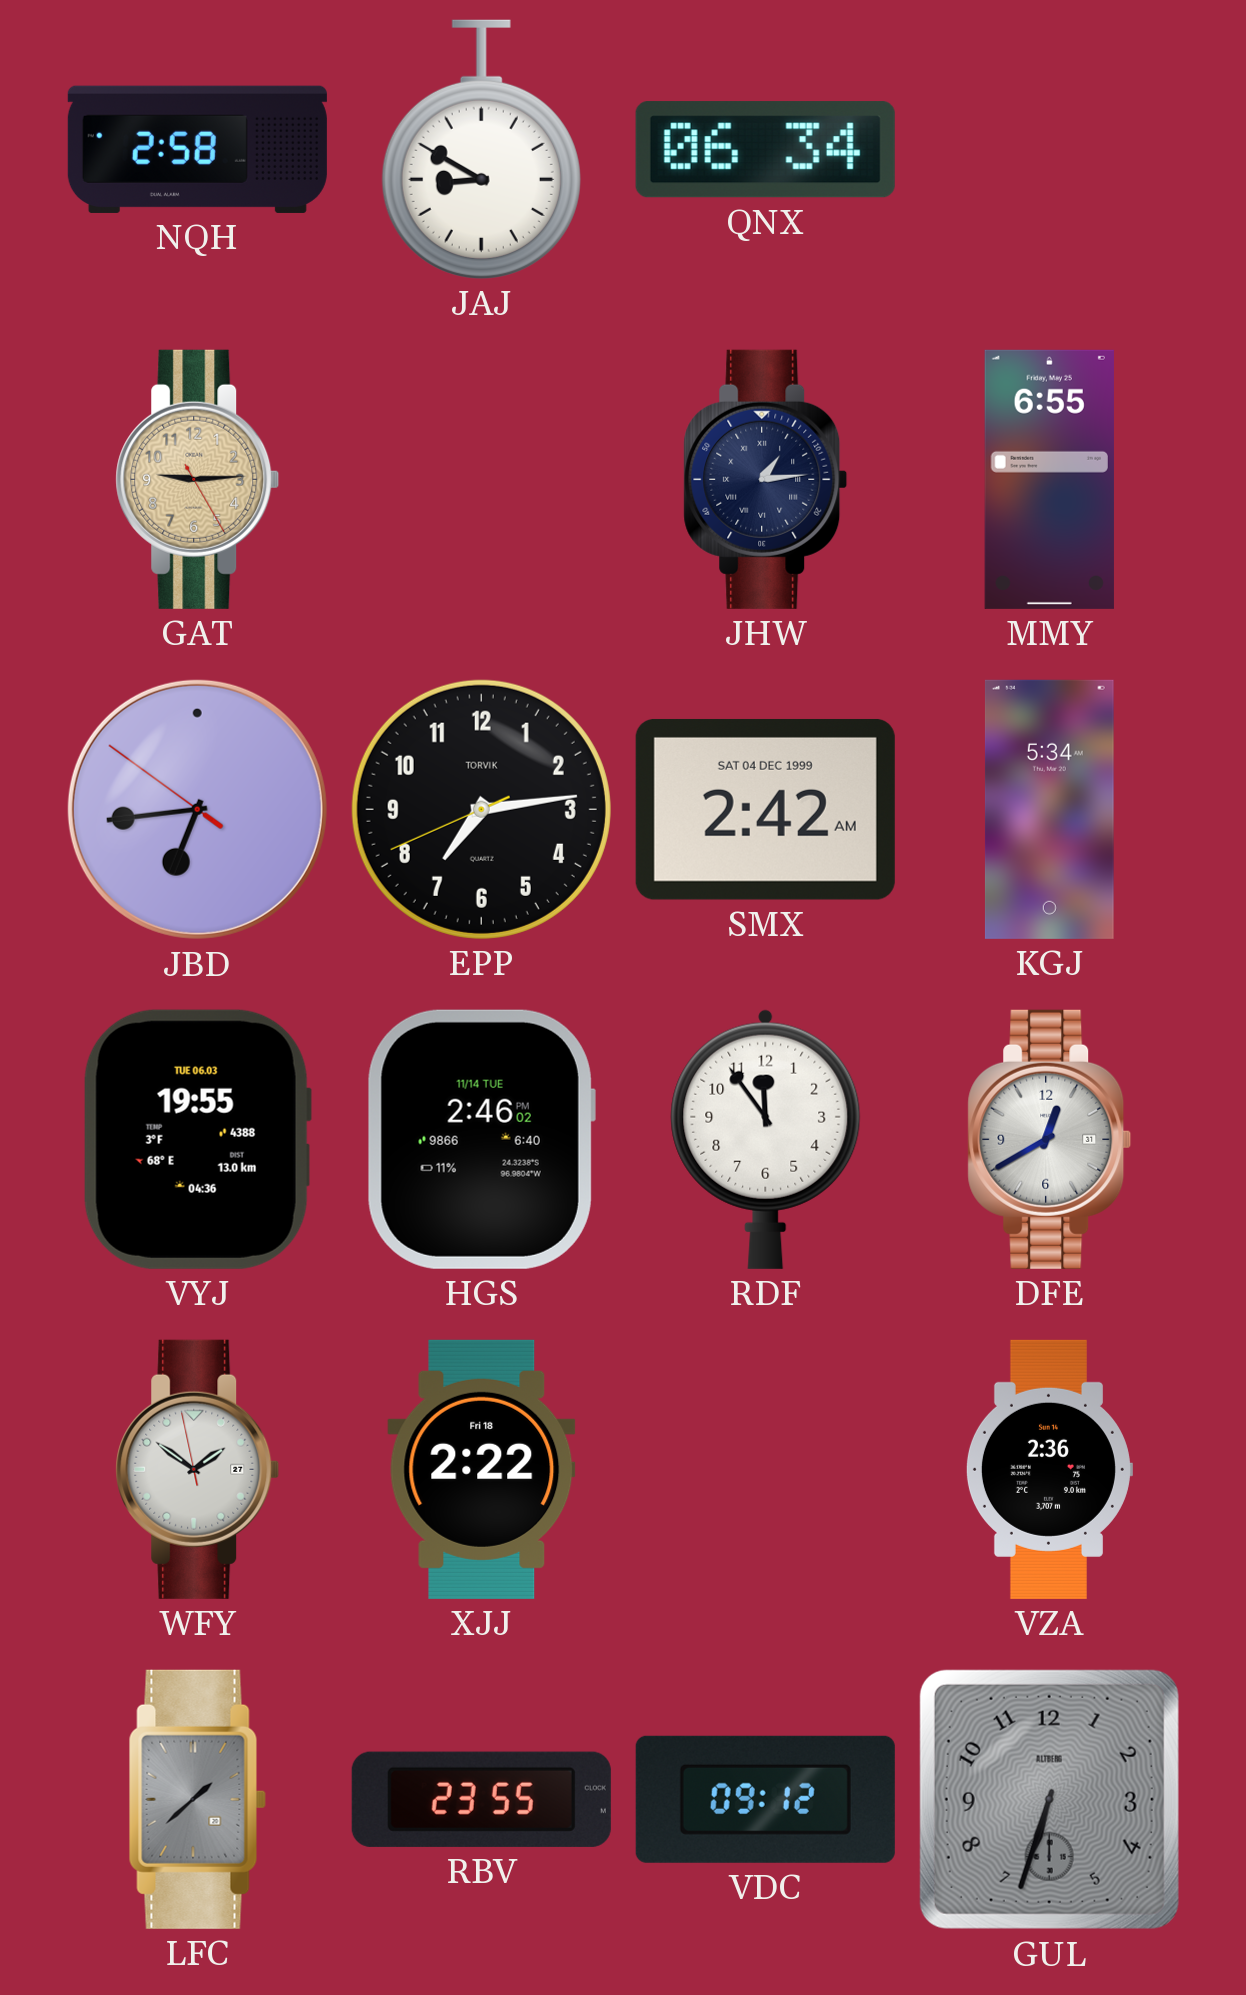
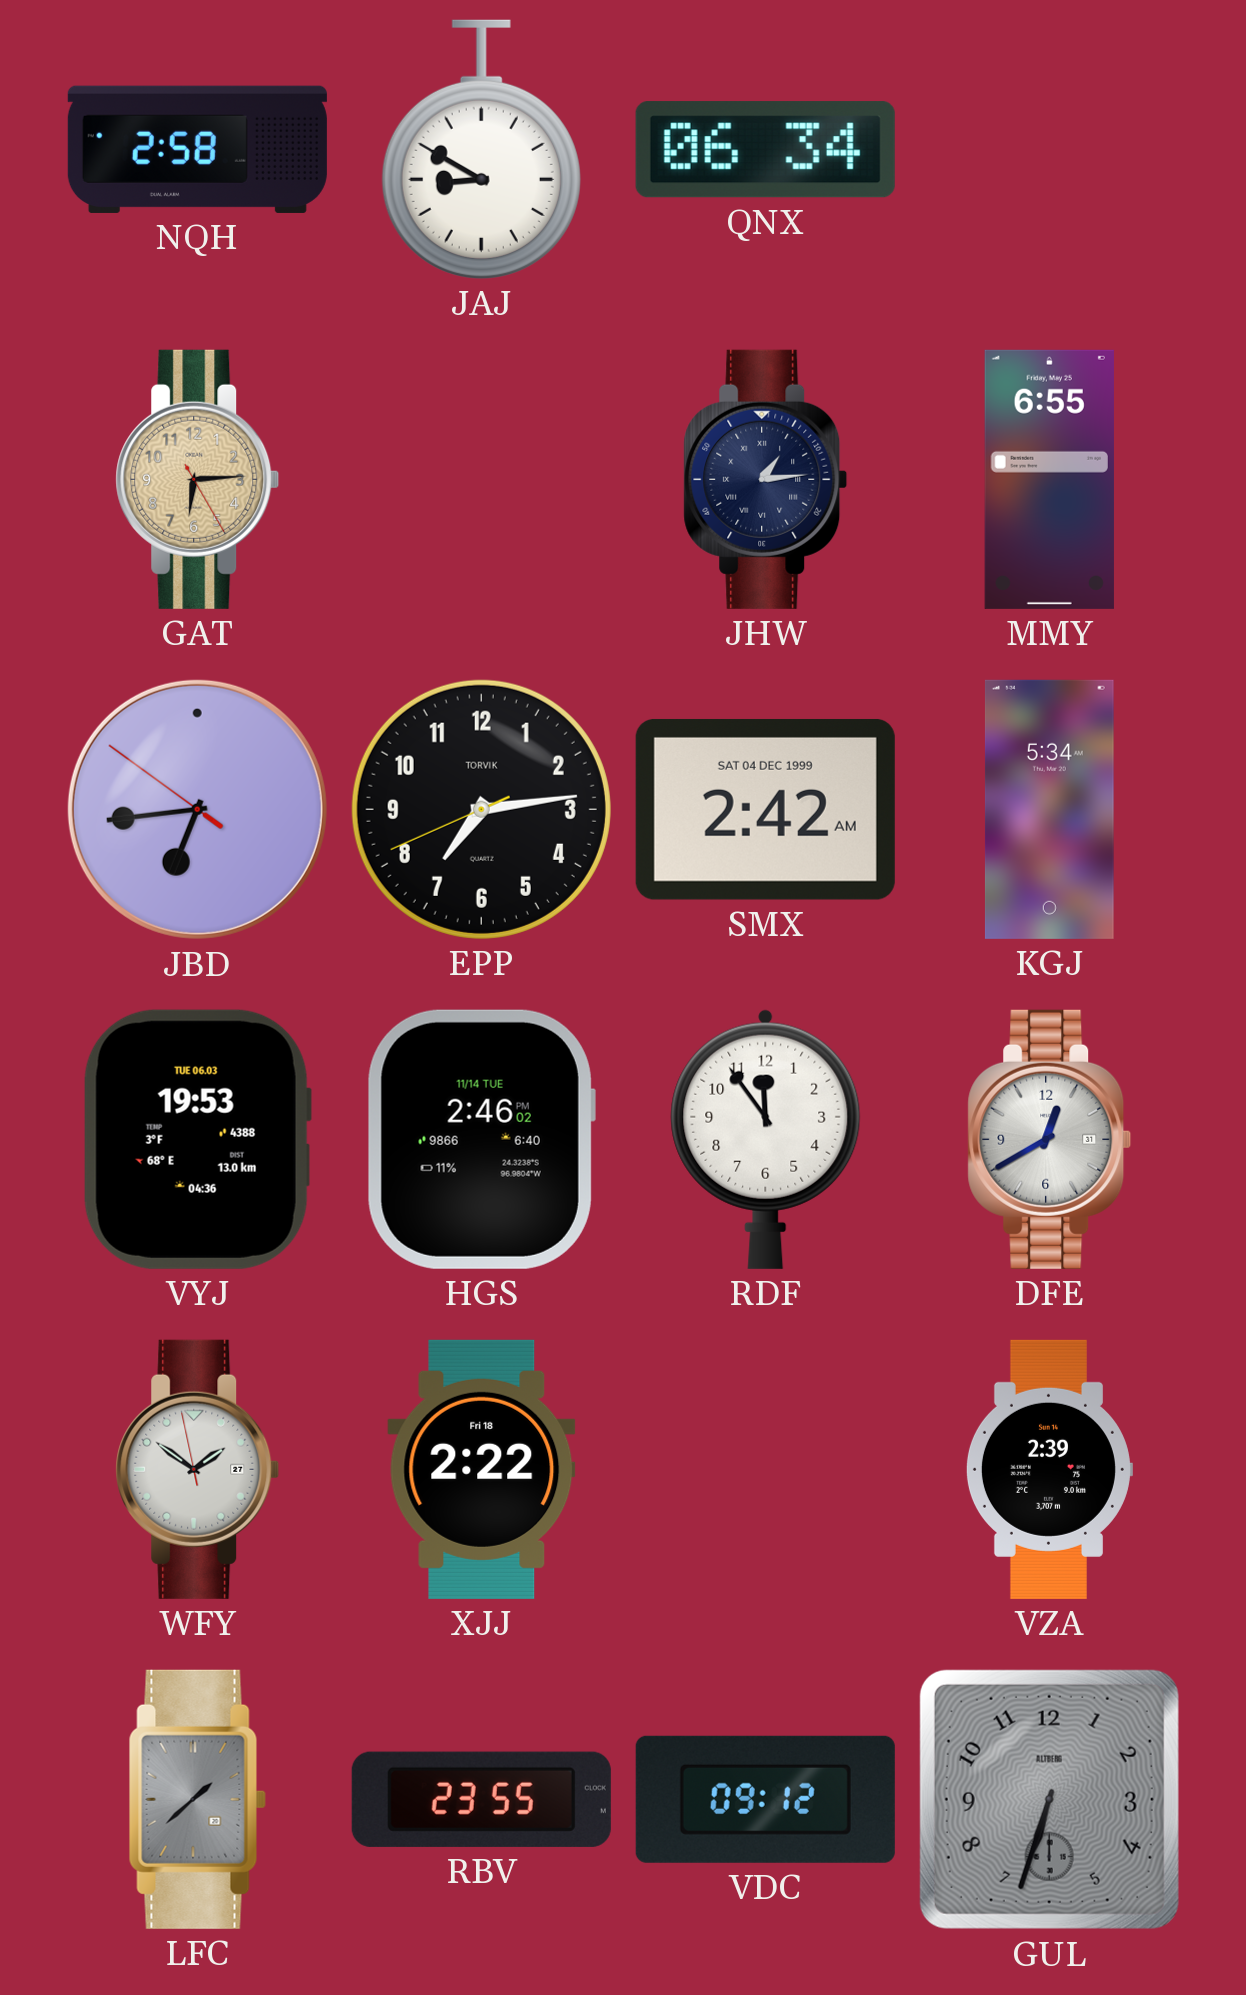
GAT: 9:14 -> 6:14 (198, 479)
VYJ: 19:55 -> 19:53 (197, 1139)
VZA: 2:36 -> 2:39 (1049, 1469)
